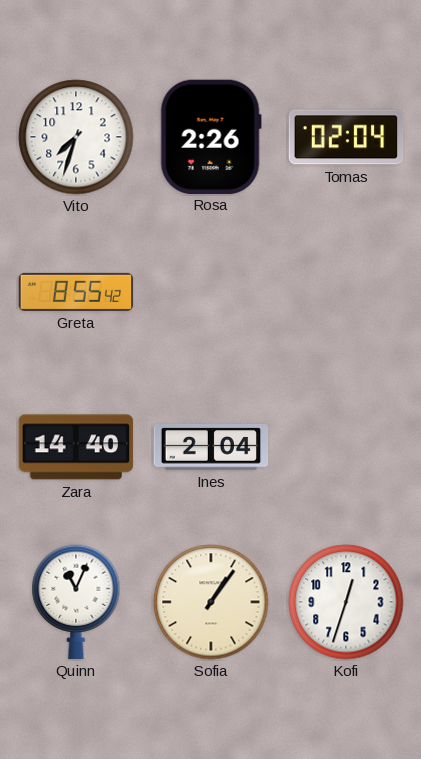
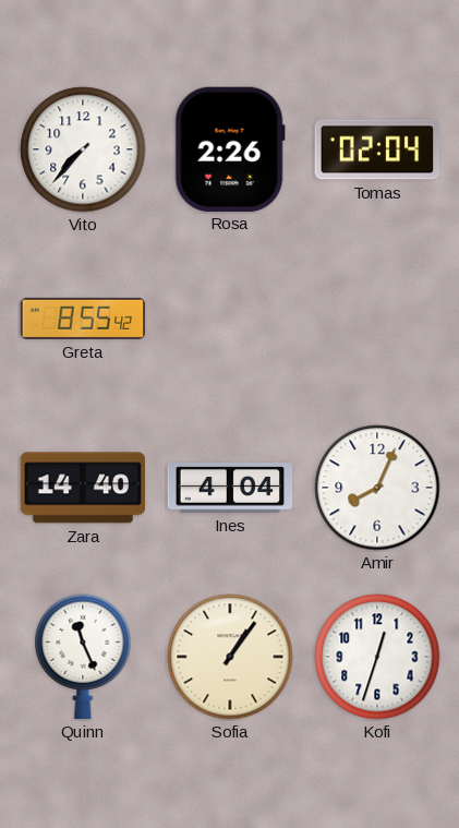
Vito: 7:33 -> 7:37 (83, 149)
Ines: 2:04 -> 4:04 (230, 488)
Amir: none -> 8:04 (377, 488)
Quinn: 11:04 -> 11:26 (83, 657)
